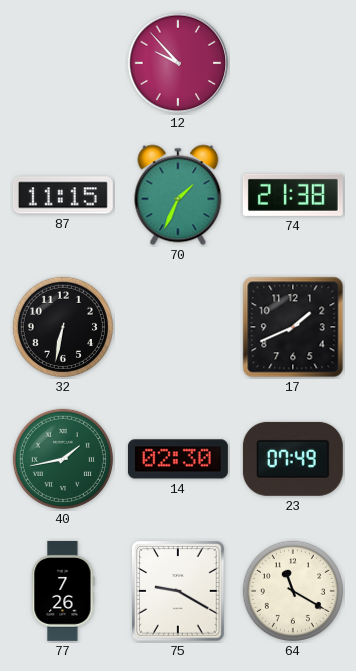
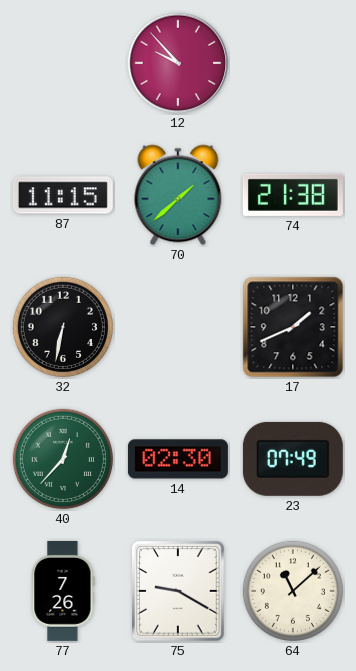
70: 1:34 -> 1:38 (178, 195)
40: 1:43 -> 12:37 (63, 459)
64: 11:20 -> 11:08 (293, 591)
